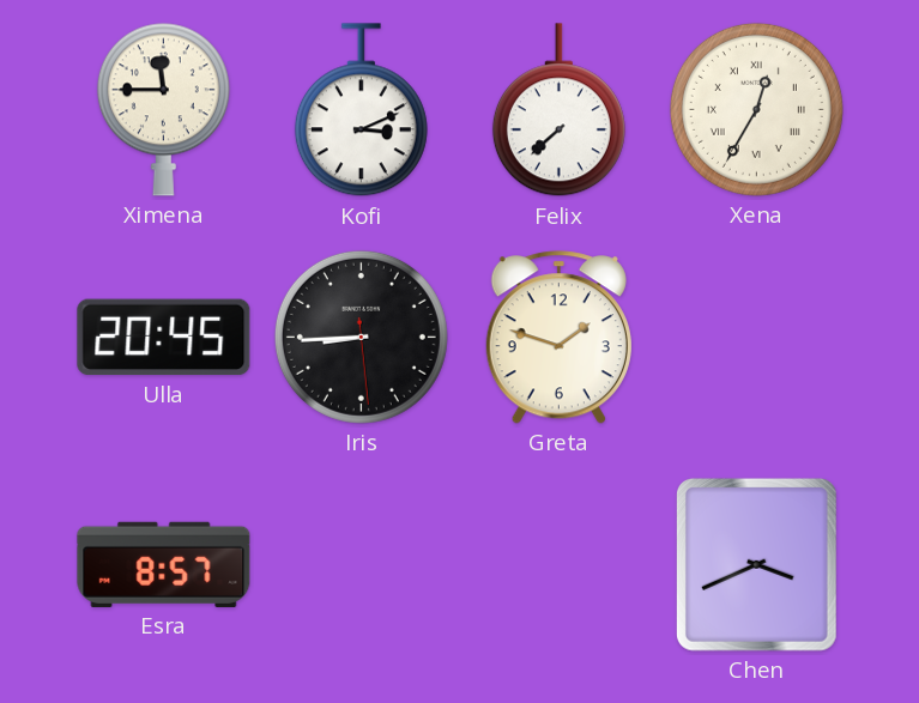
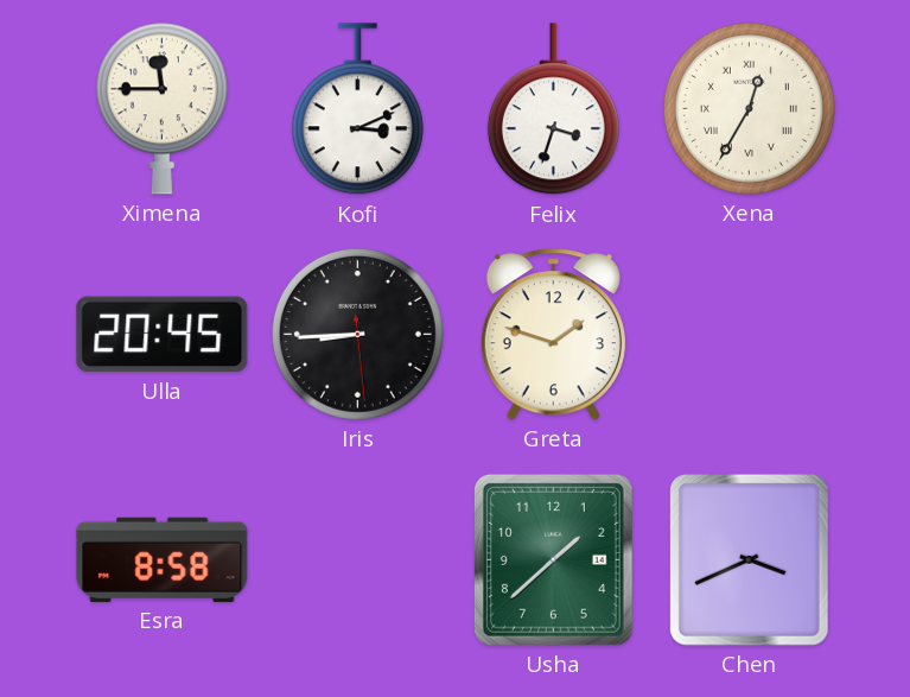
Felix: 7:38 -> 3:33 (553, 109)
Esra: 8:57 -> 8:58 (163, 559)
Usha: none -> 1:38 (553, 559)
